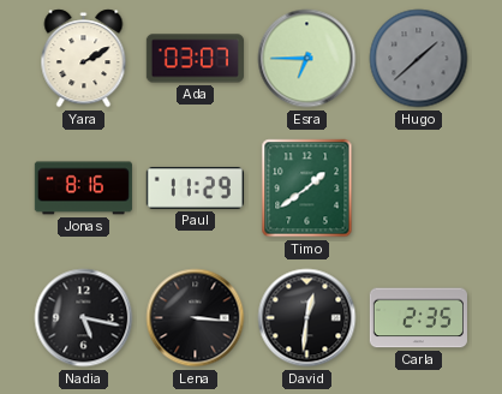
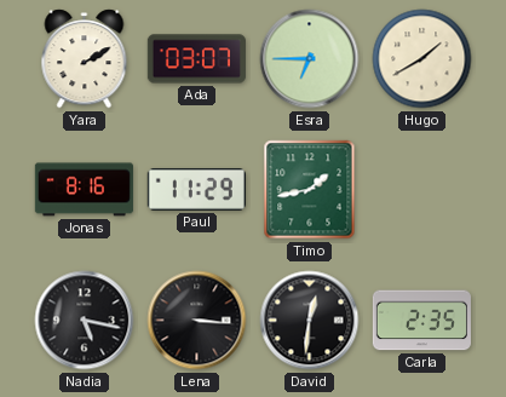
Hugo: 1:38 -> 1:40 (422, 59)
Hugo dial: grey -> cream (422, 59)
Timo: 1:39 -> 1:43 (310, 190)
